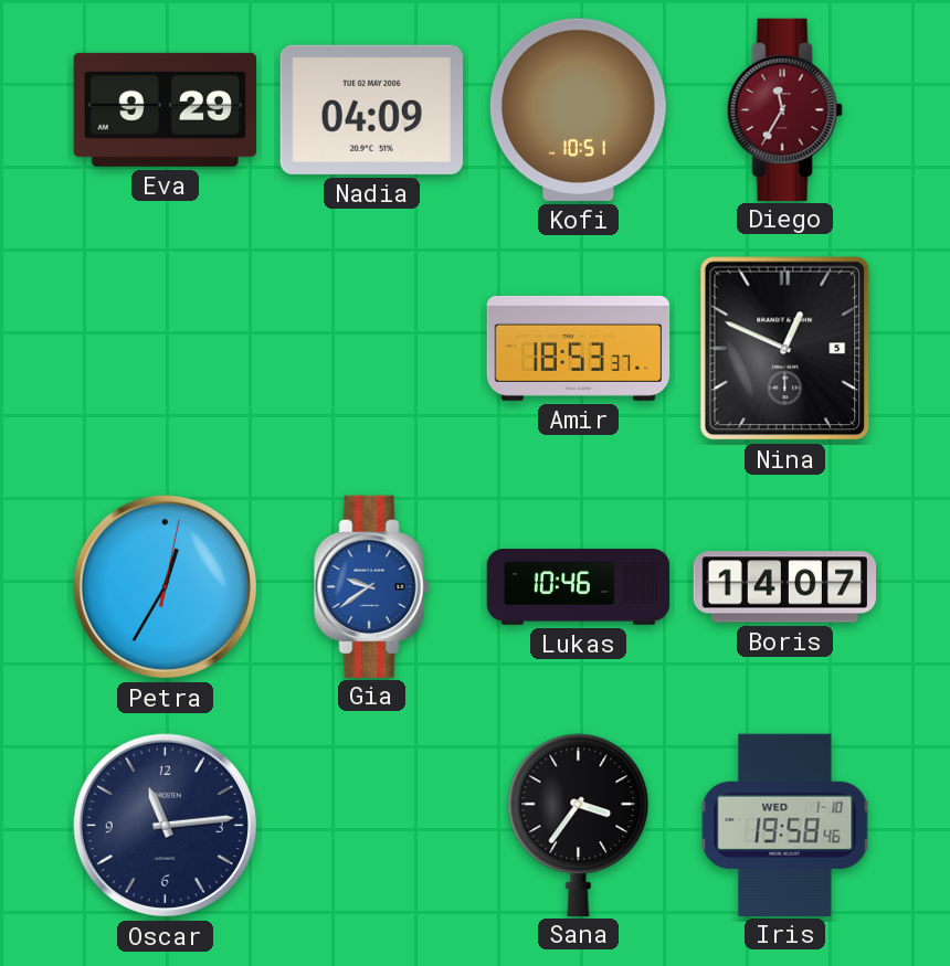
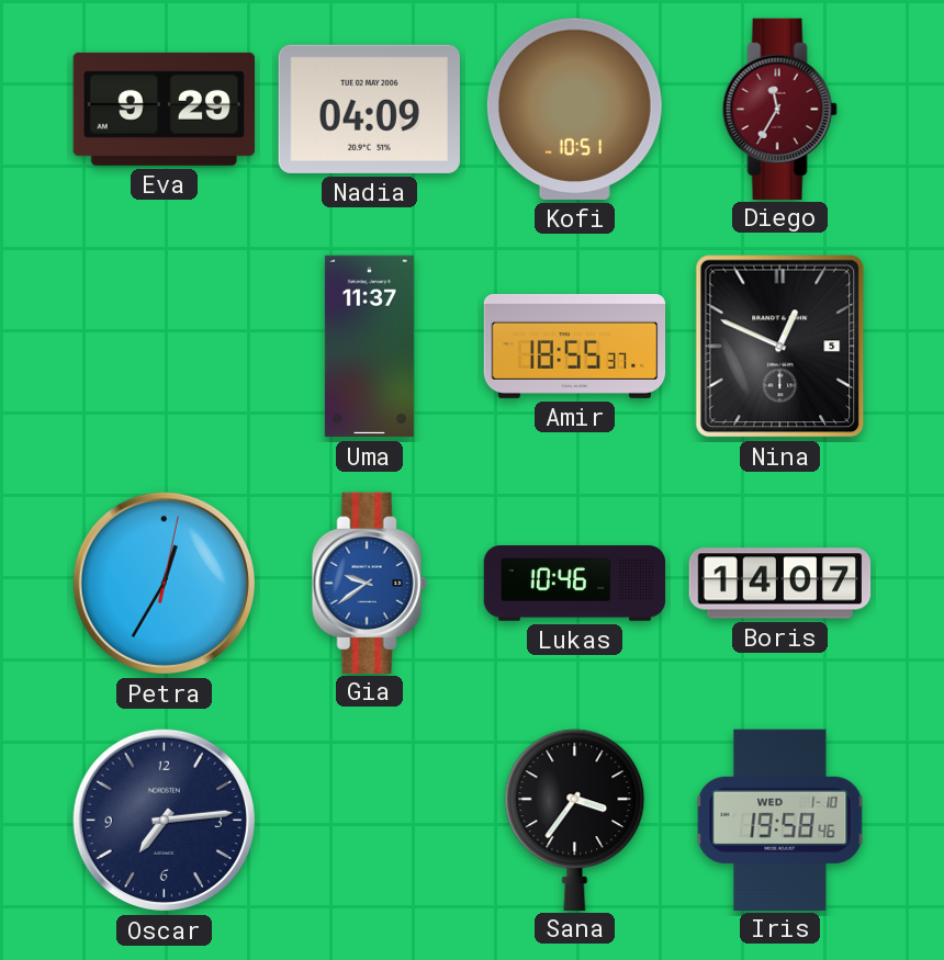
Uma: none -> 11:37 (369, 347)
Amir: 18:53 -> 18:55 (575, 346)
Oscar: 11:14 -> 7:14 (164, 820)
